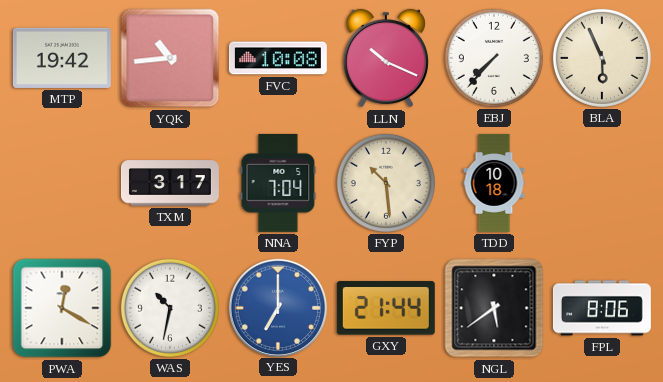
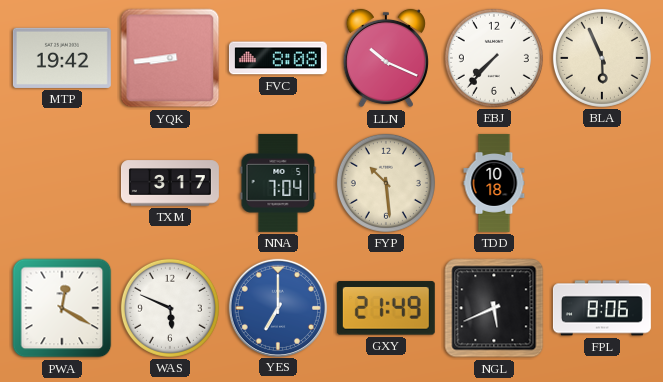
YQK: 10:44 -> 8:44 (170, 58)
FVC: 10:08 -> 8:08 (278, 58)
WAS: 10:32 -> 5:49 (170, 308)
GXY: 21:44 -> 21:49 (386, 308)
NGL: 5:39 -> 5:41 (494, 308)
